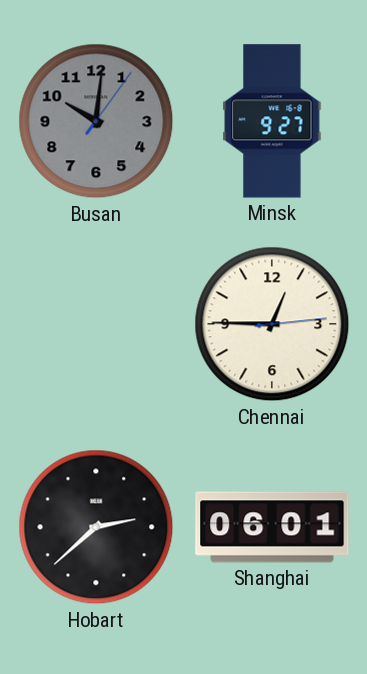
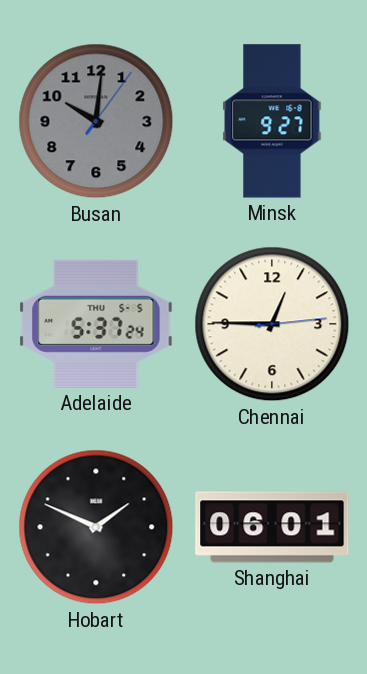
Adelaide: none -> 5:37 (96, 324)
Hobart: 2:38 -> 1:49 (96, 527)
